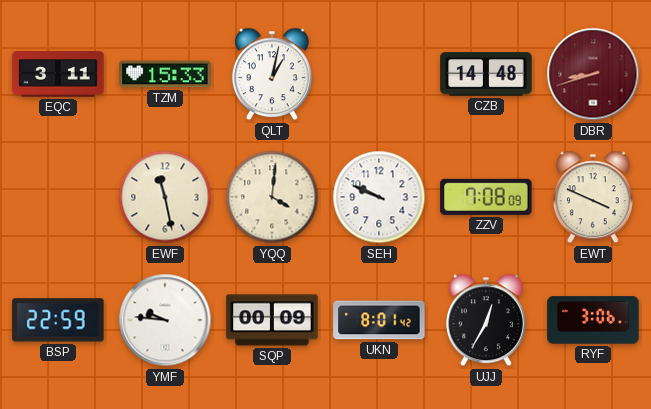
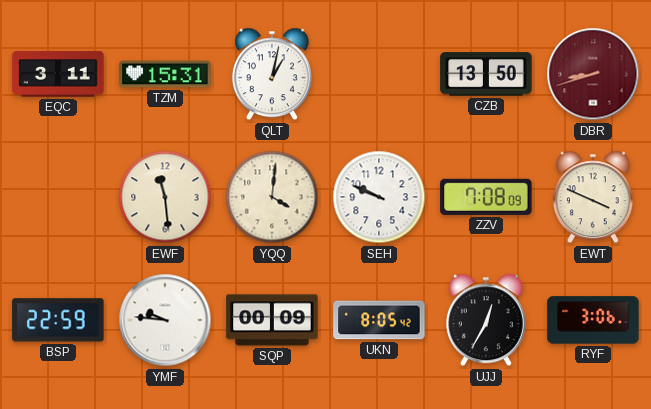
TZM: 15:33 -> 15:31 (165, 74)
CZB: 14:48 -> 13:50 (486, 74)
EWF: 11:28 -> 11:29 (165, 197)
UKN: 8:01 -> 8:05 (379, 320)
